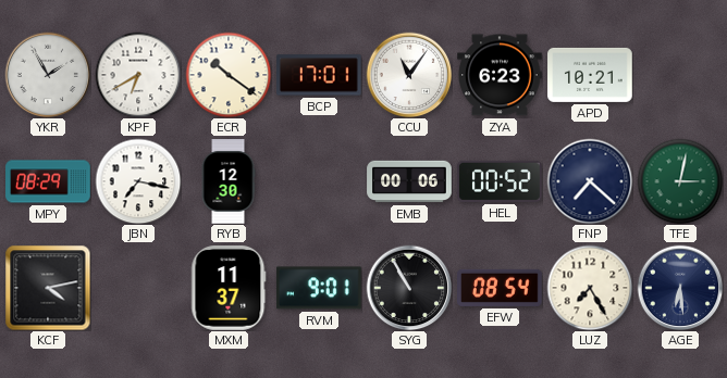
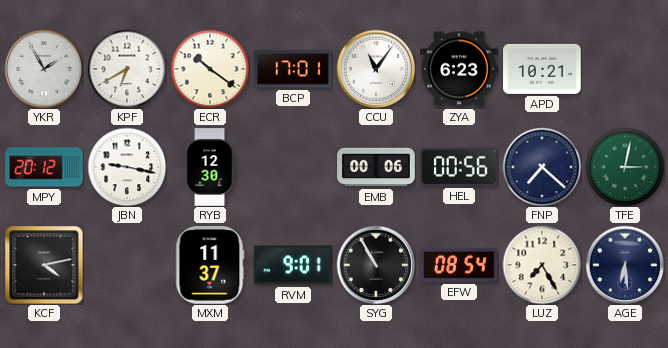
MPY: 08:29 -> 20:12 (44, 167)
JBN: 7:17 -> 9:17 (127, 167)
HEL: 00:52 -> 00:56 (459, 167)
